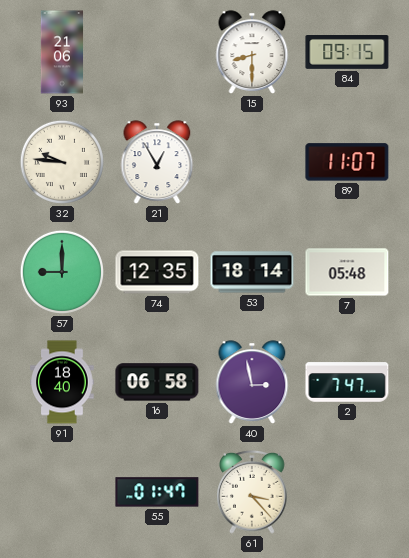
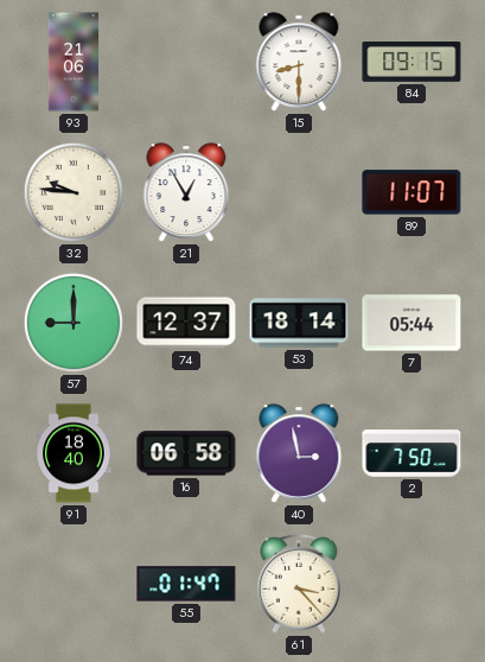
74: 12:35 -> 12:37 (186, 323)
7: 05:48 -> 05:44 (411, 323)
2: 7:47 -> 7:50 (411, 453)
